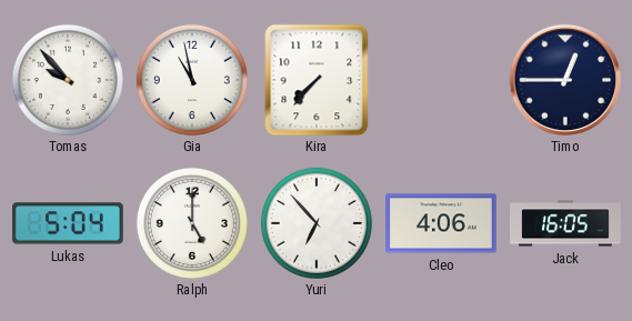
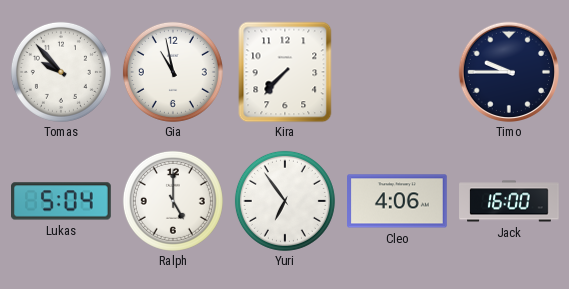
Timo: 12:45 -> 9:45 (508, 71)
Yuri: 6:53 -> 6:54 (285, 201)
Jack: 16:05 -> 16:00 (509, 201)
